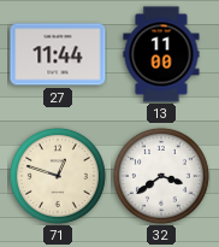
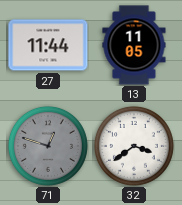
13: 11:00 -> 11:05 (134, 45)
71 dial: cream -> grey (48, 146)
